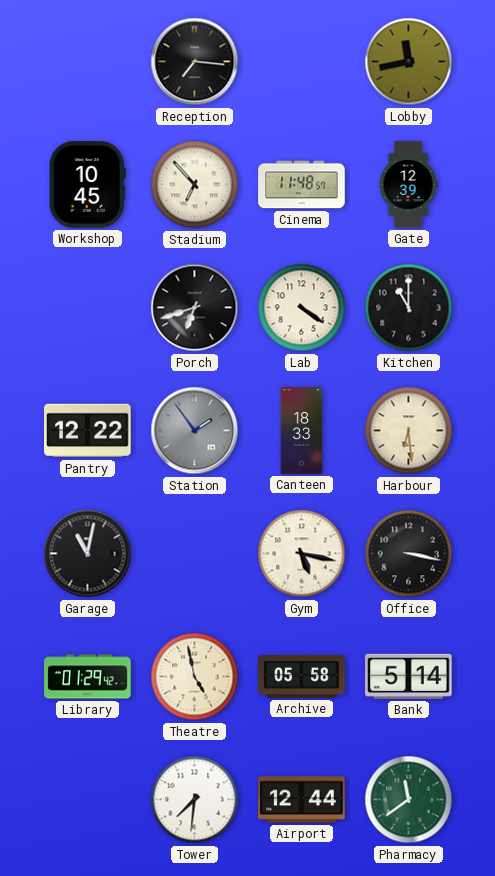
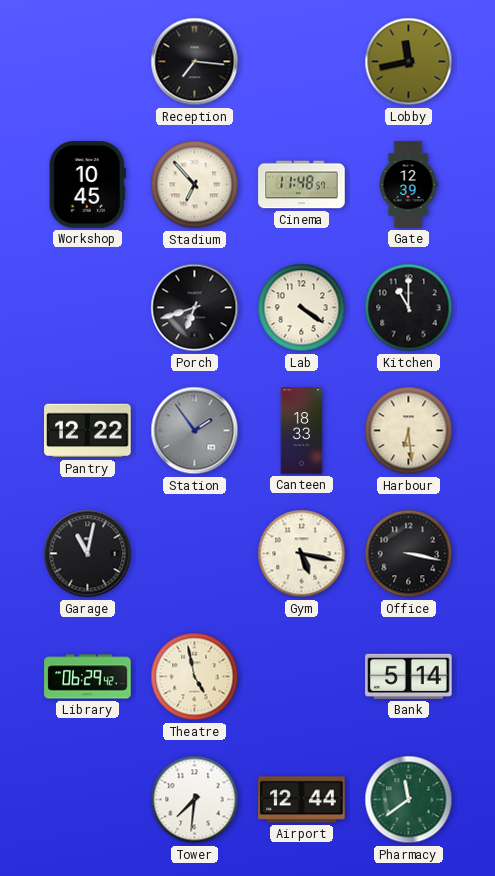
Library: 01:29 -> 06:29 (88, 677)
Archive: 05:58 -> none (302, 677)
